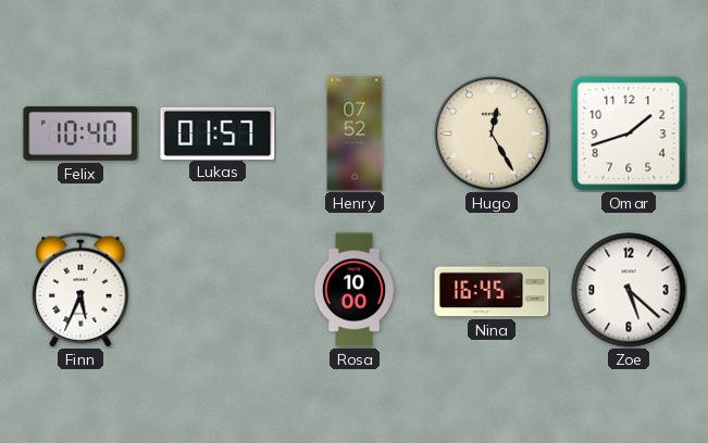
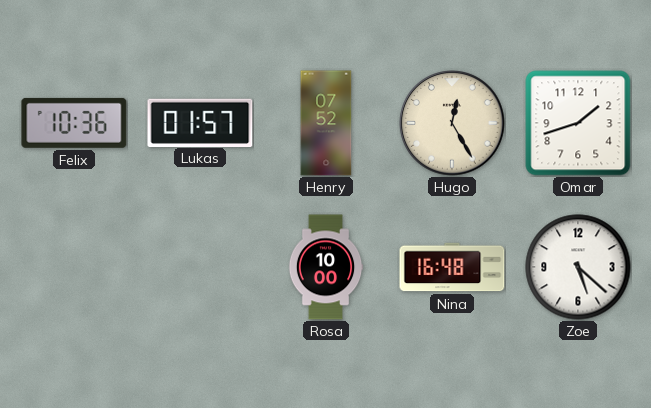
Felix: 10:40 -> 10:36 (74, 123)
Finn: 5:34 -> none (80, 290)
Nina: 16:45 -> 16:48 (452, 267)
